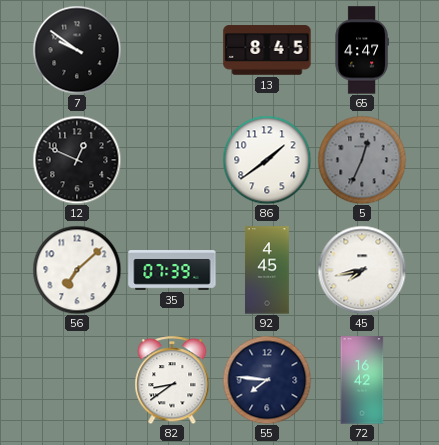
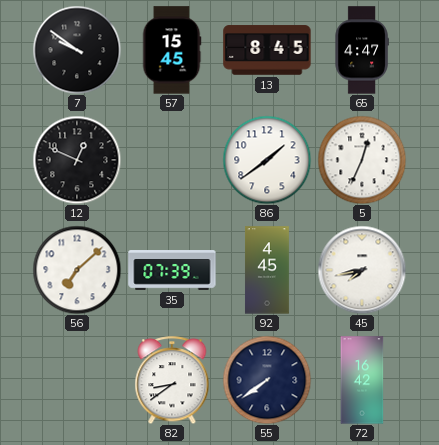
57: none -> 15:45 (172, 50)
5 dial: grey -> white (362, 160)
55: 7:46 -> 7:39 (267, 380)
